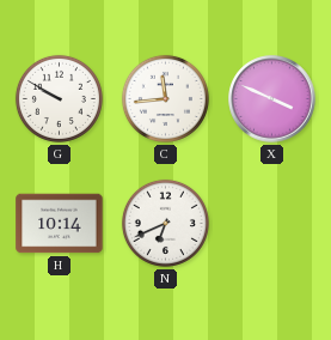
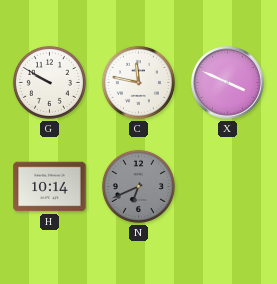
C: 11:44 -> 11:47 (138, 82)
N dial: white -> grey (138, 186)
